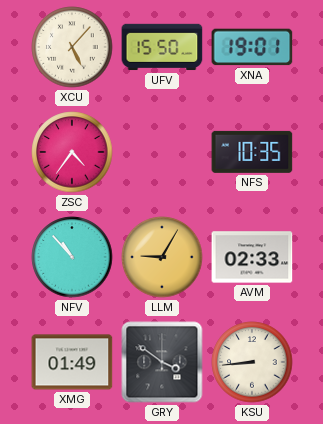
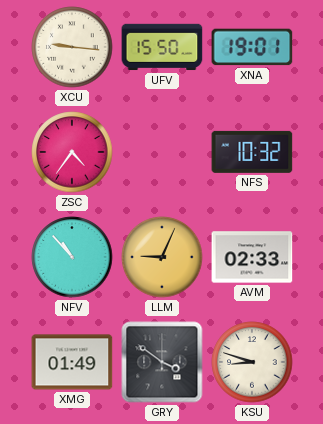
XCU: 5:07 -> 9:16 (72, 47)
NFS: 10:35 -> 10:32 (252, 152)
LLM: 9:05 -> 9:04 (162, 257)
KSU: 8:44 -> 8:48 (252, 362)
